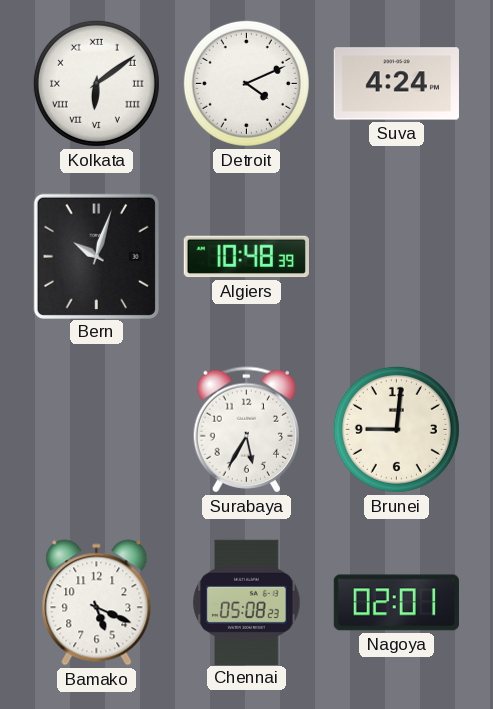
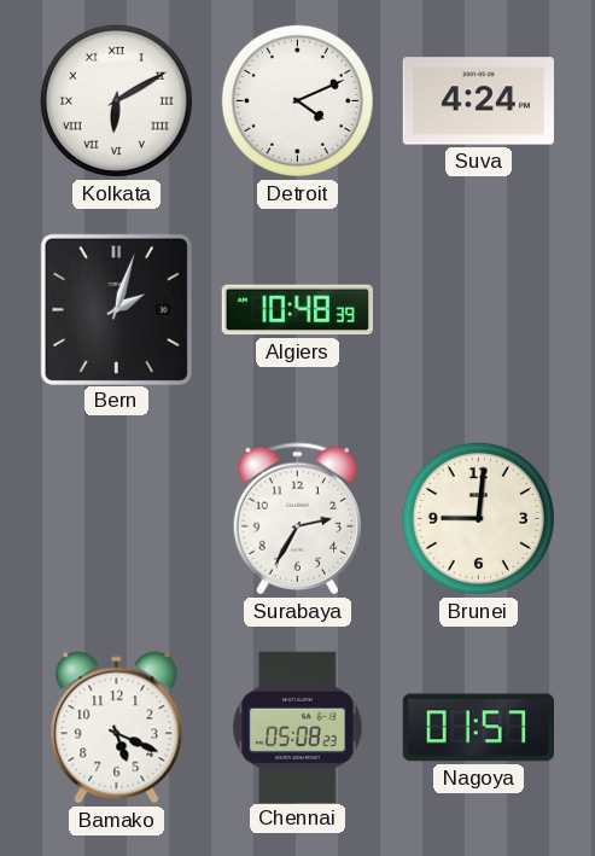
Kolkata: 6:09 -> 6:10 (116, 100)
Bern: 10:03 -> 2:03 (116, 309)
Surabaya: 5:35 -> 2:35 (297, 519)
Nagoya: 02:01 -> 01:57 (478, 728)
